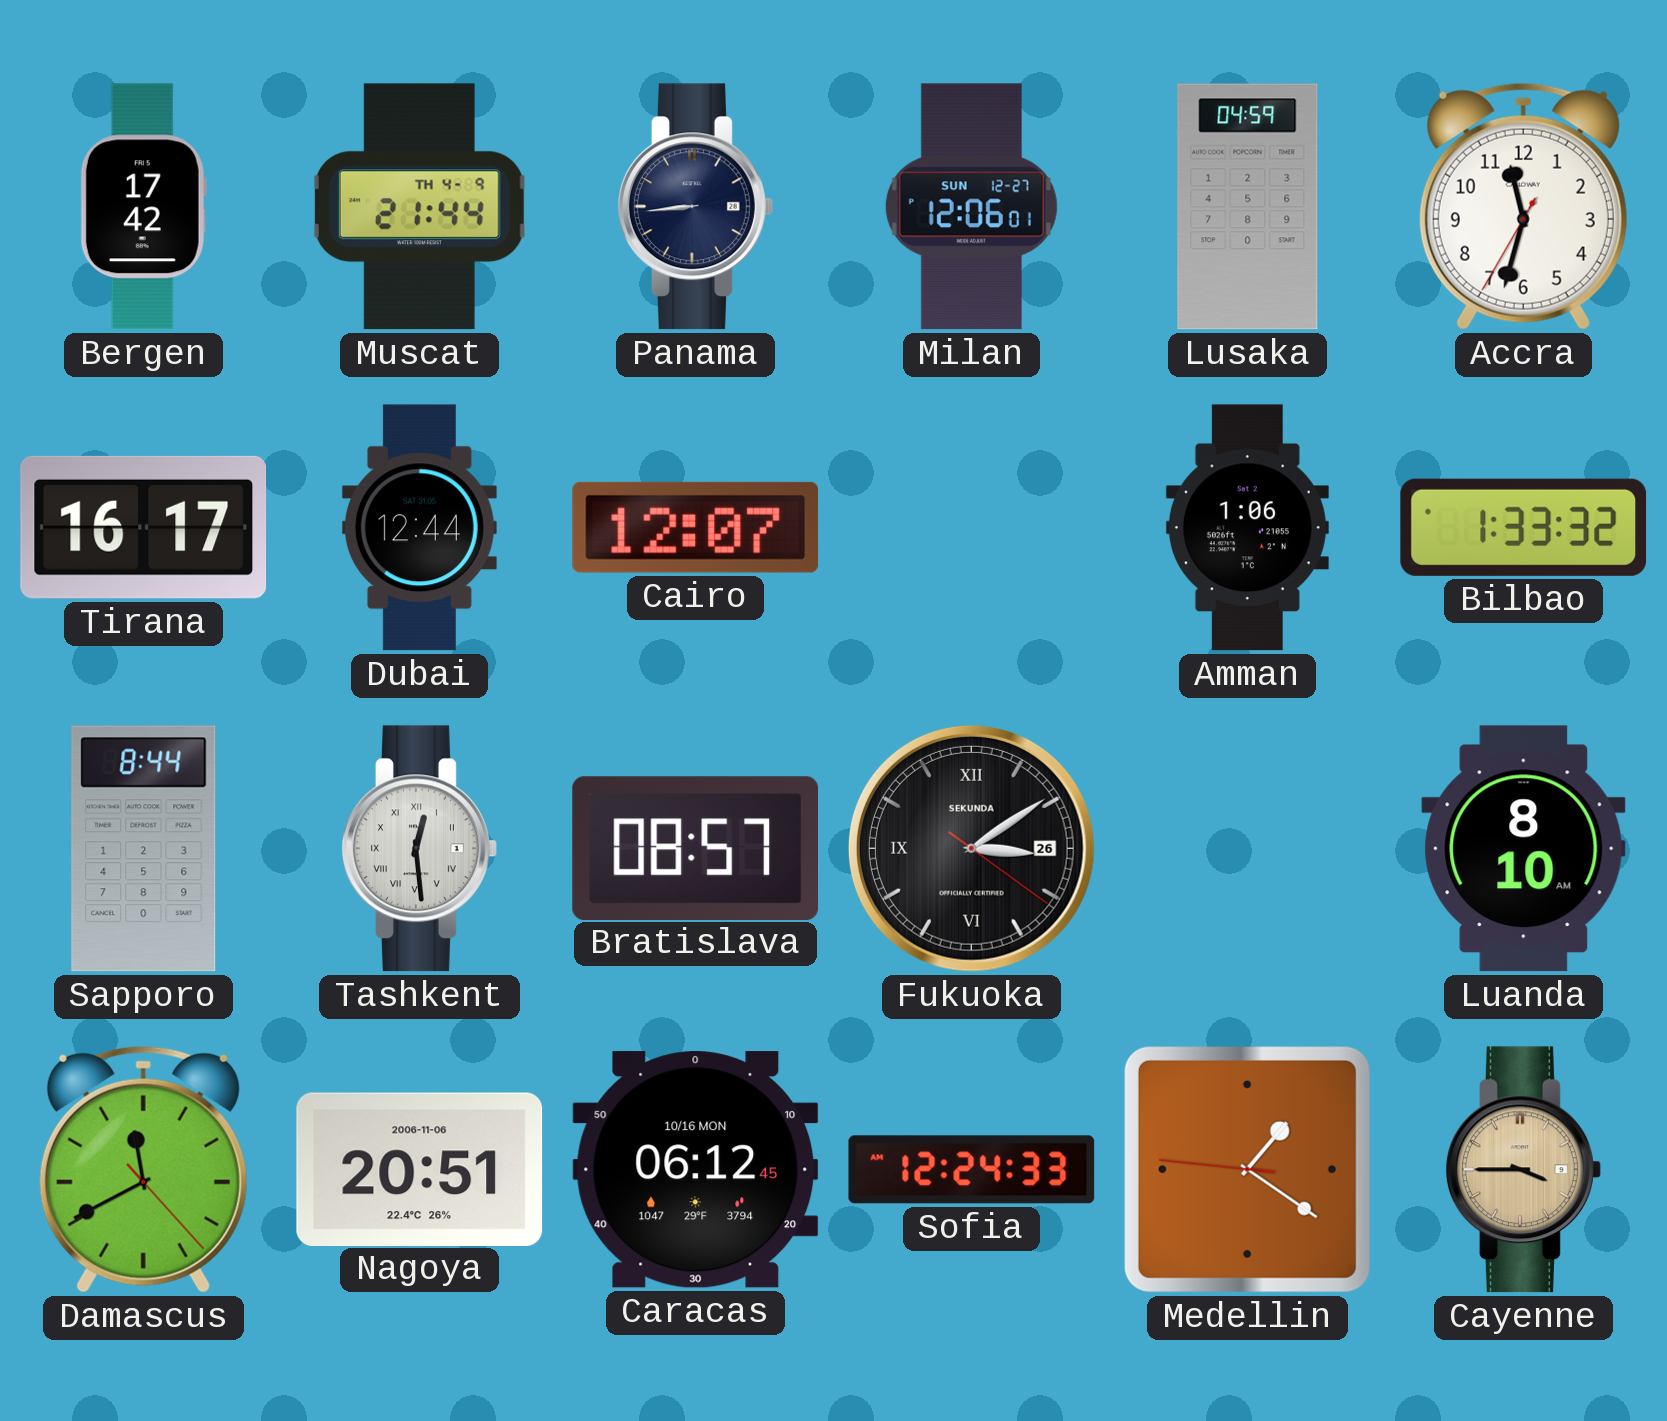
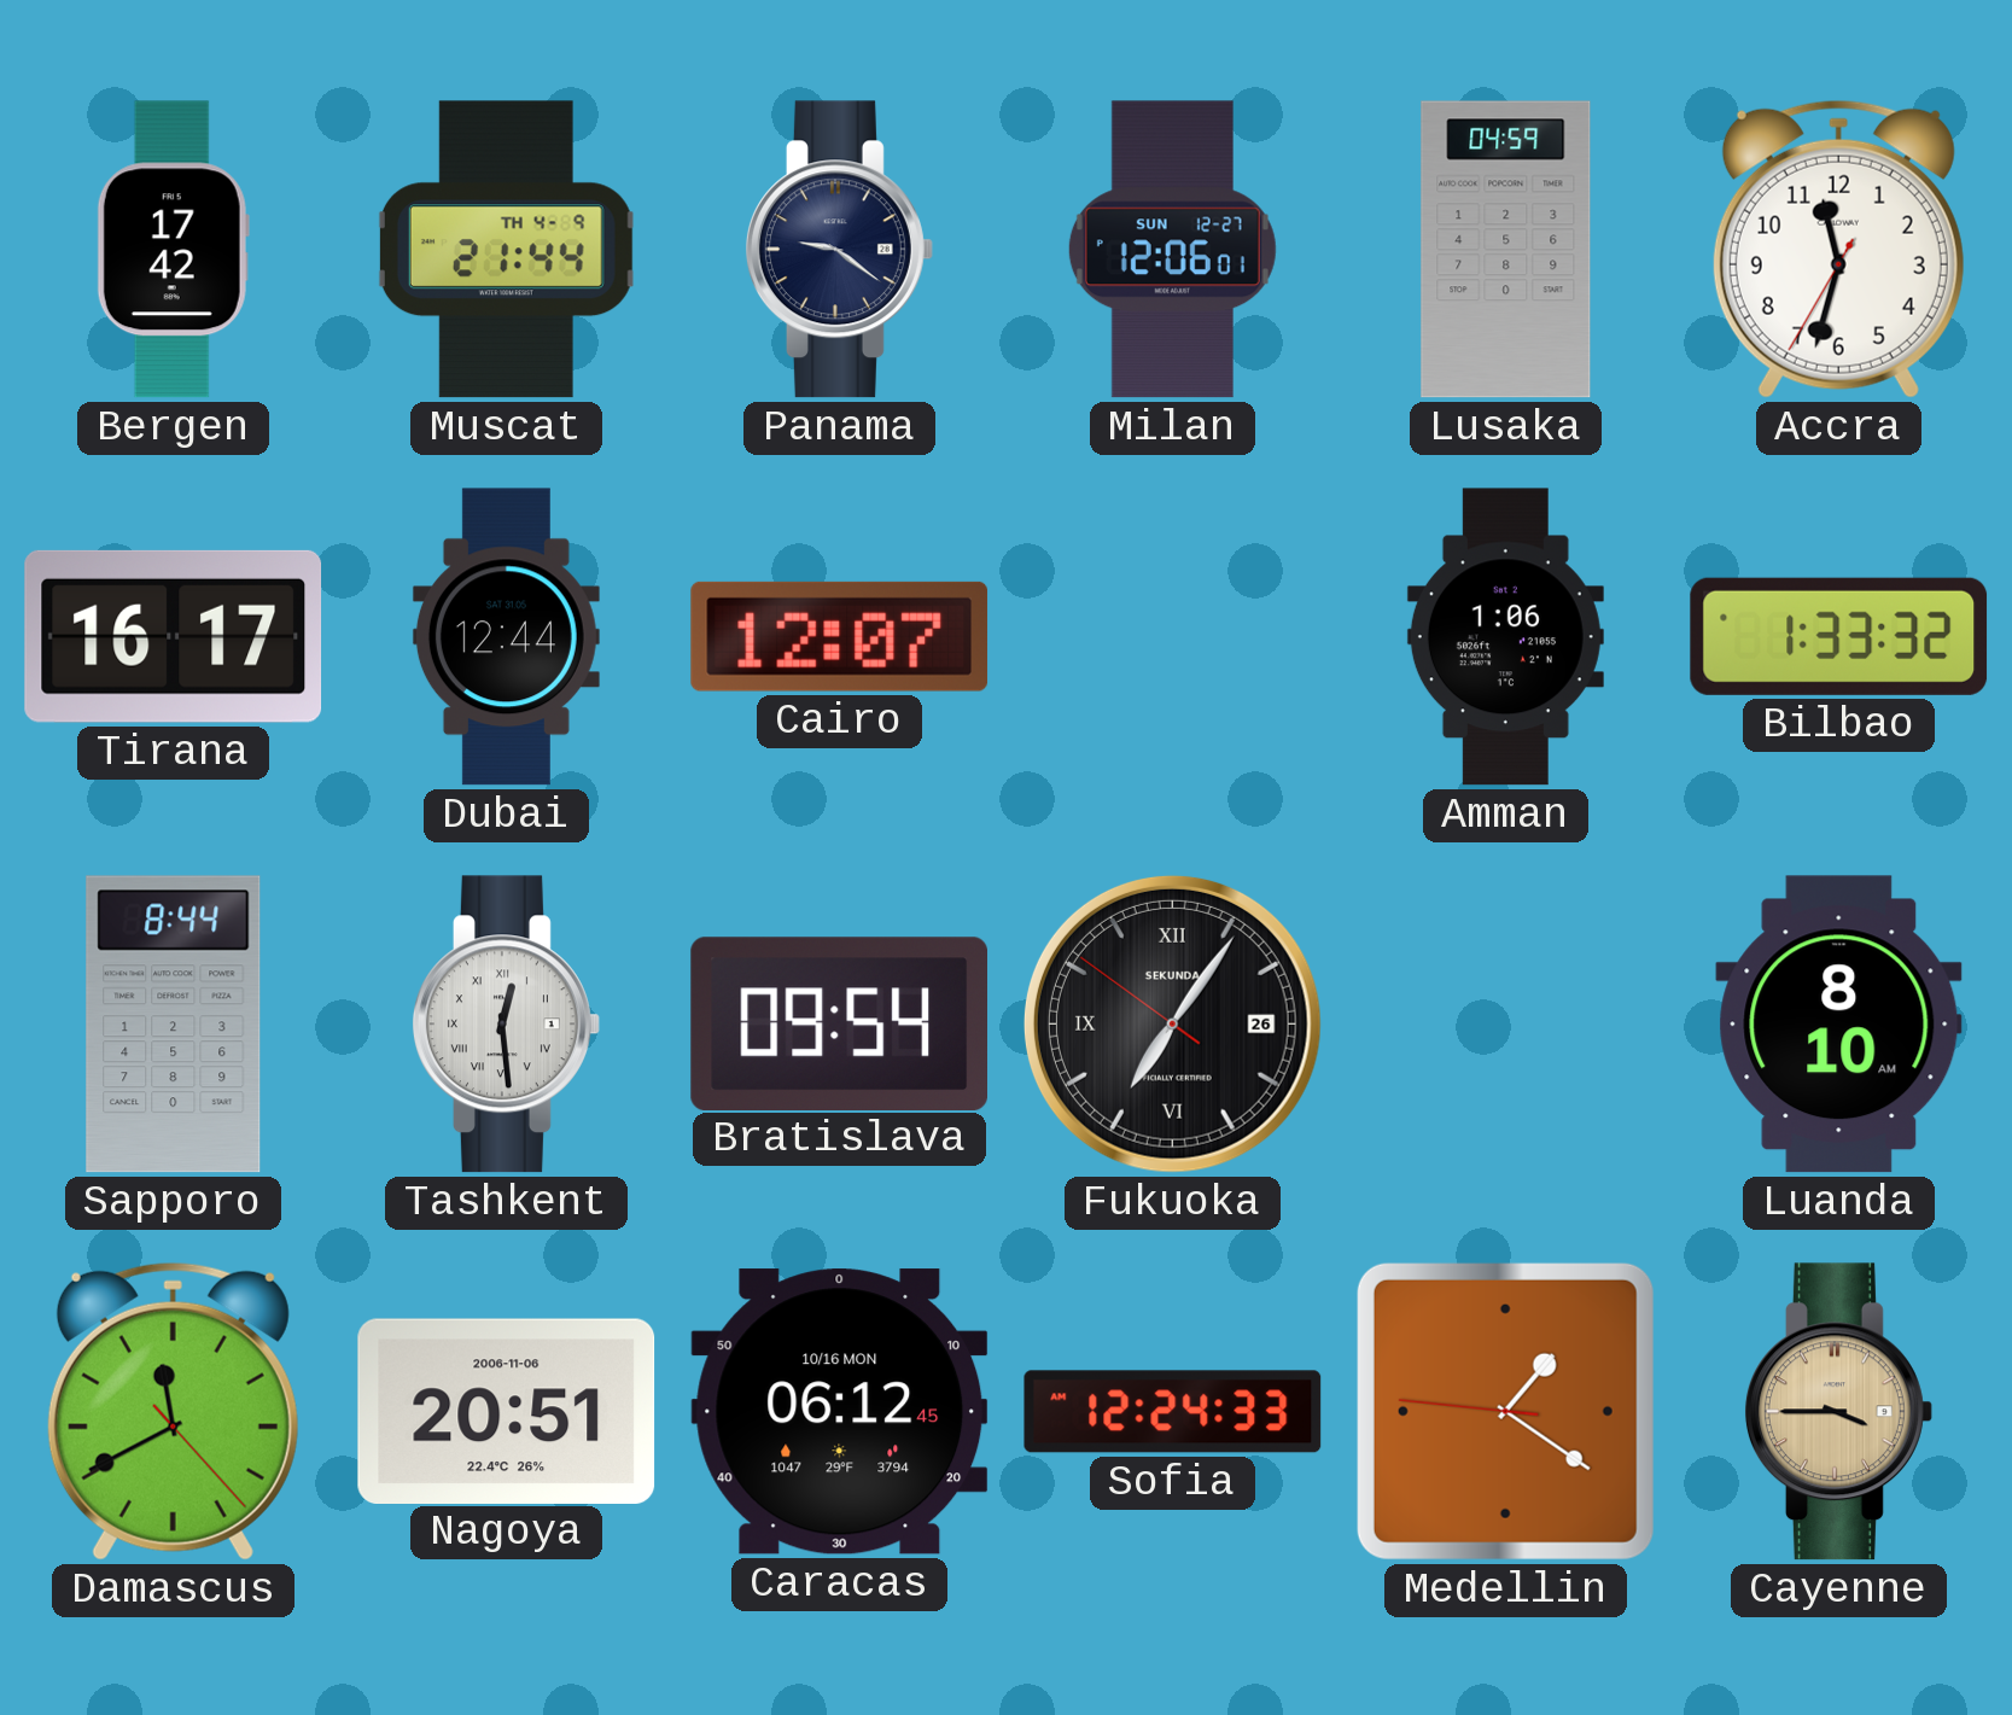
Panama: 8:44 -> 9:21 (839, 250)
Bratislava: 08:57 -> 09:54 (839, 1023)
Fukuoka: 3:09 -> 7:05 (1172, 1023)
